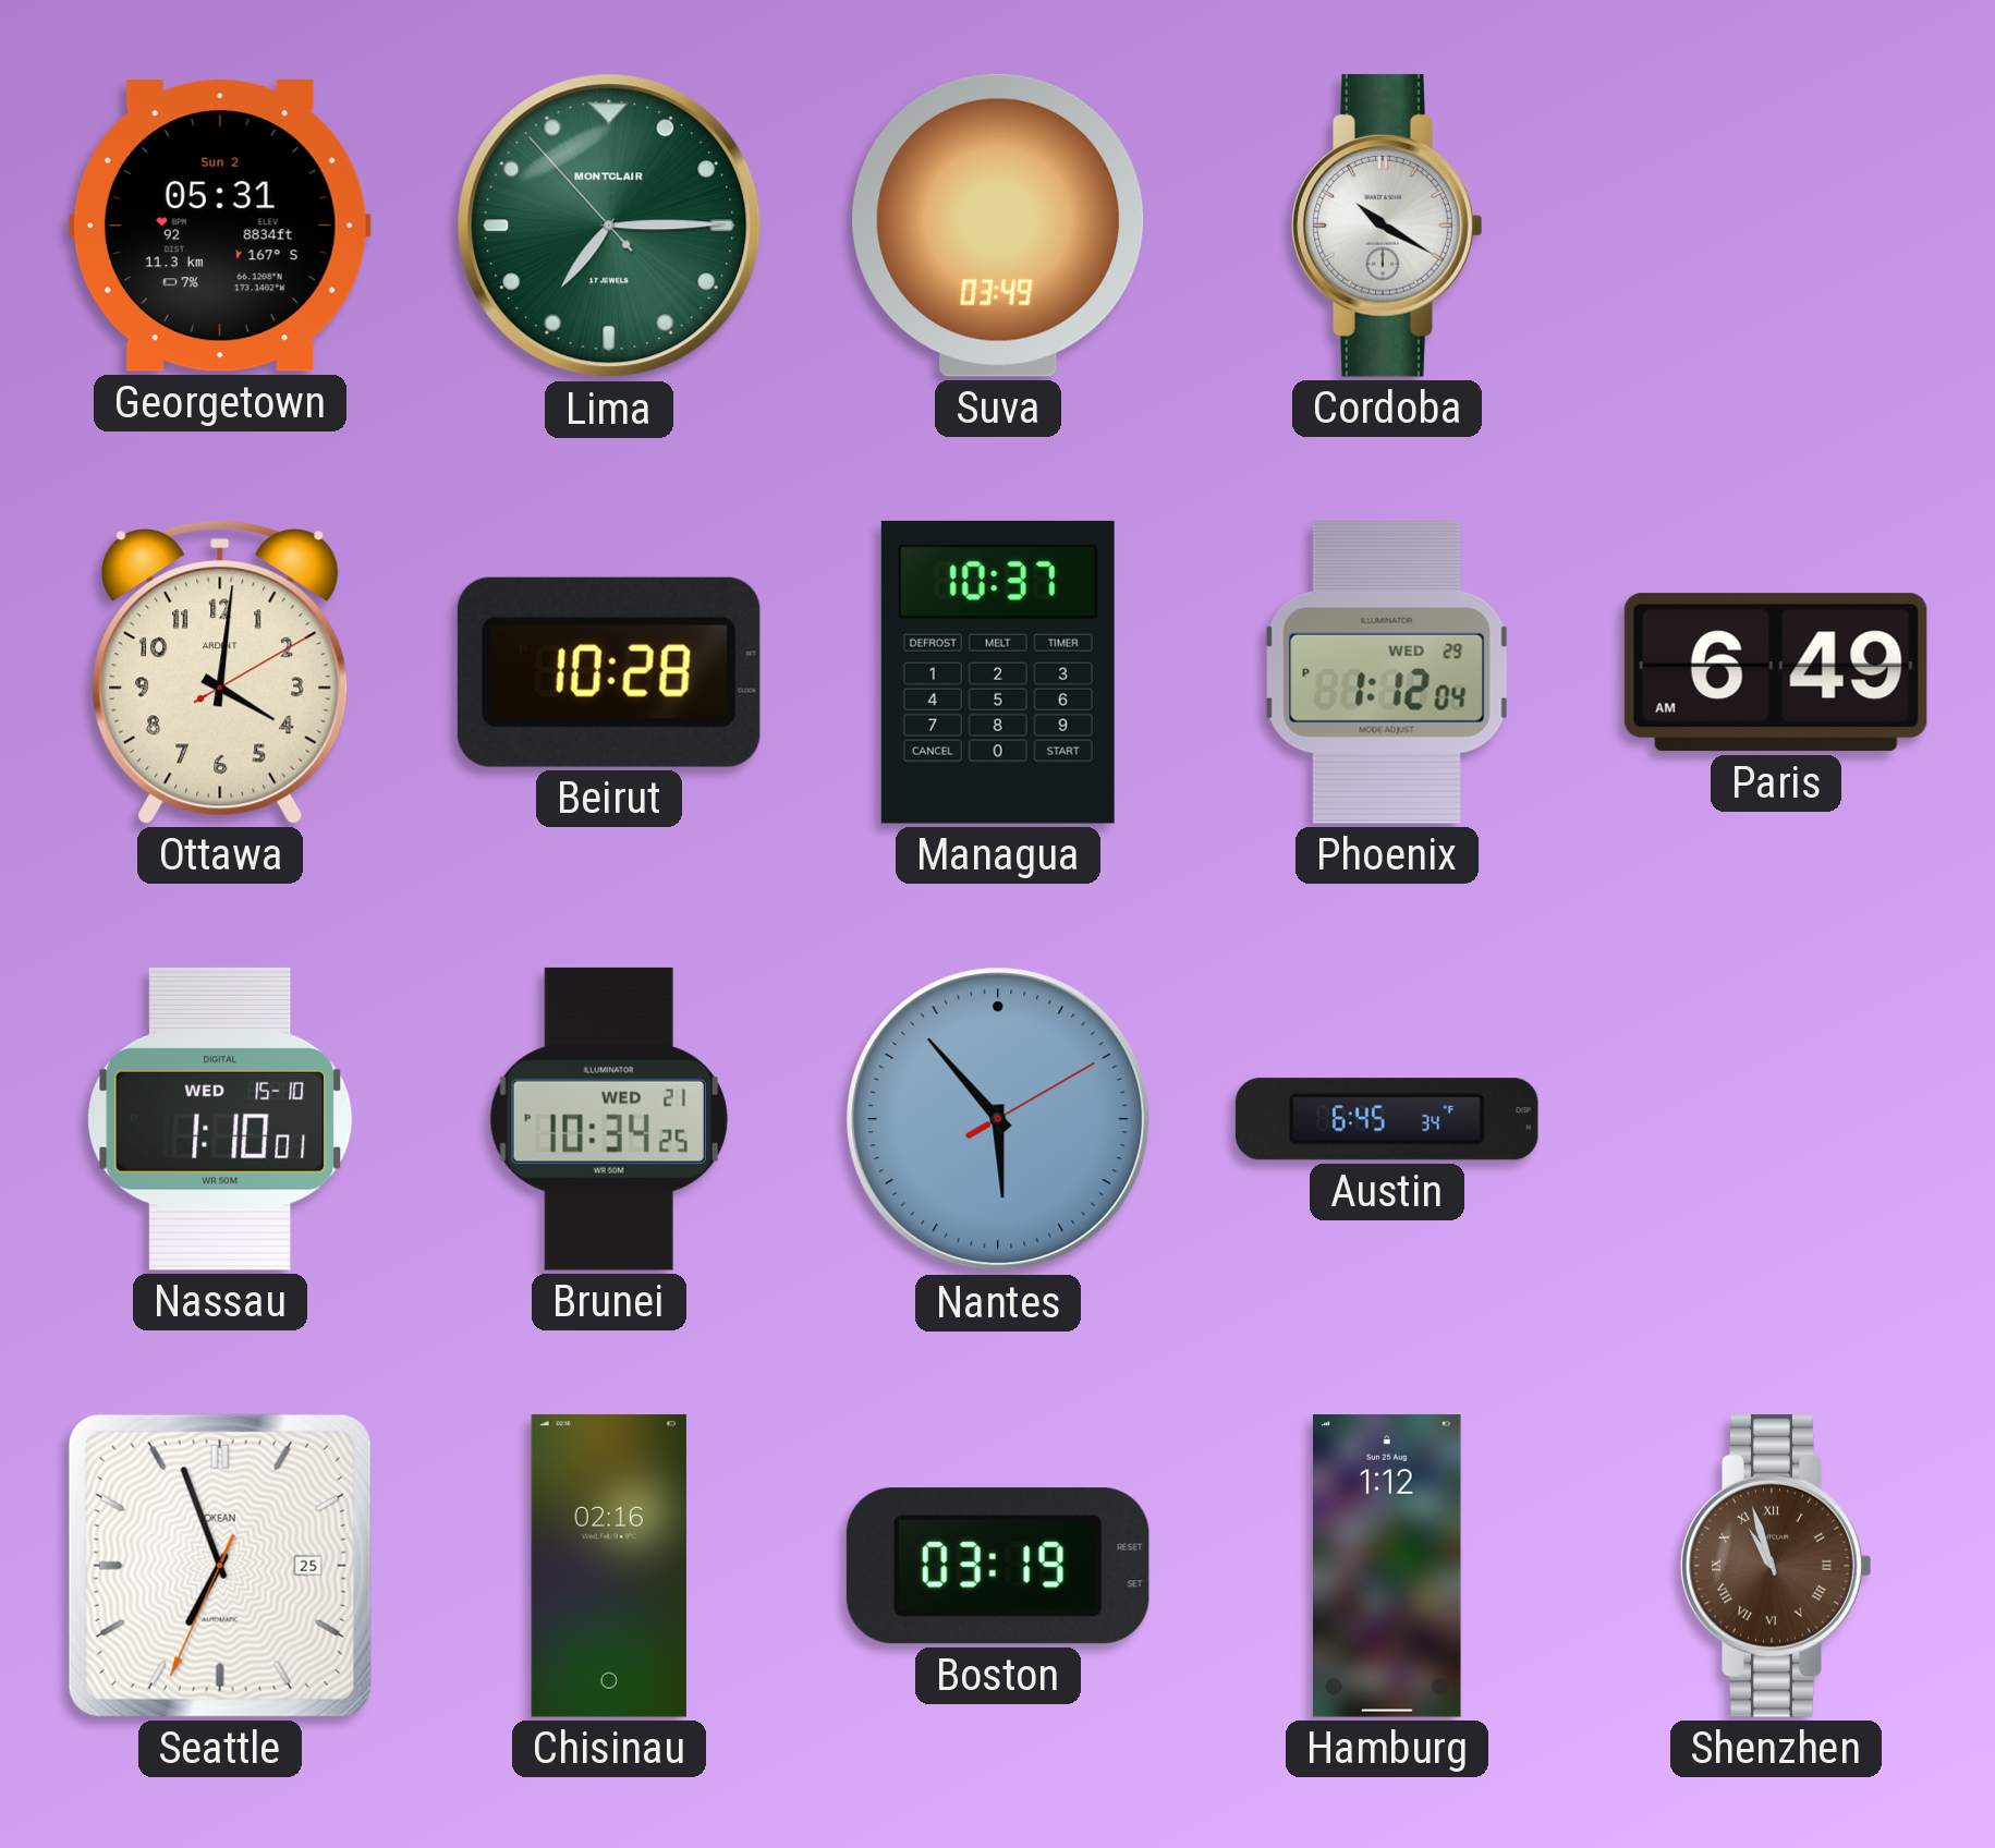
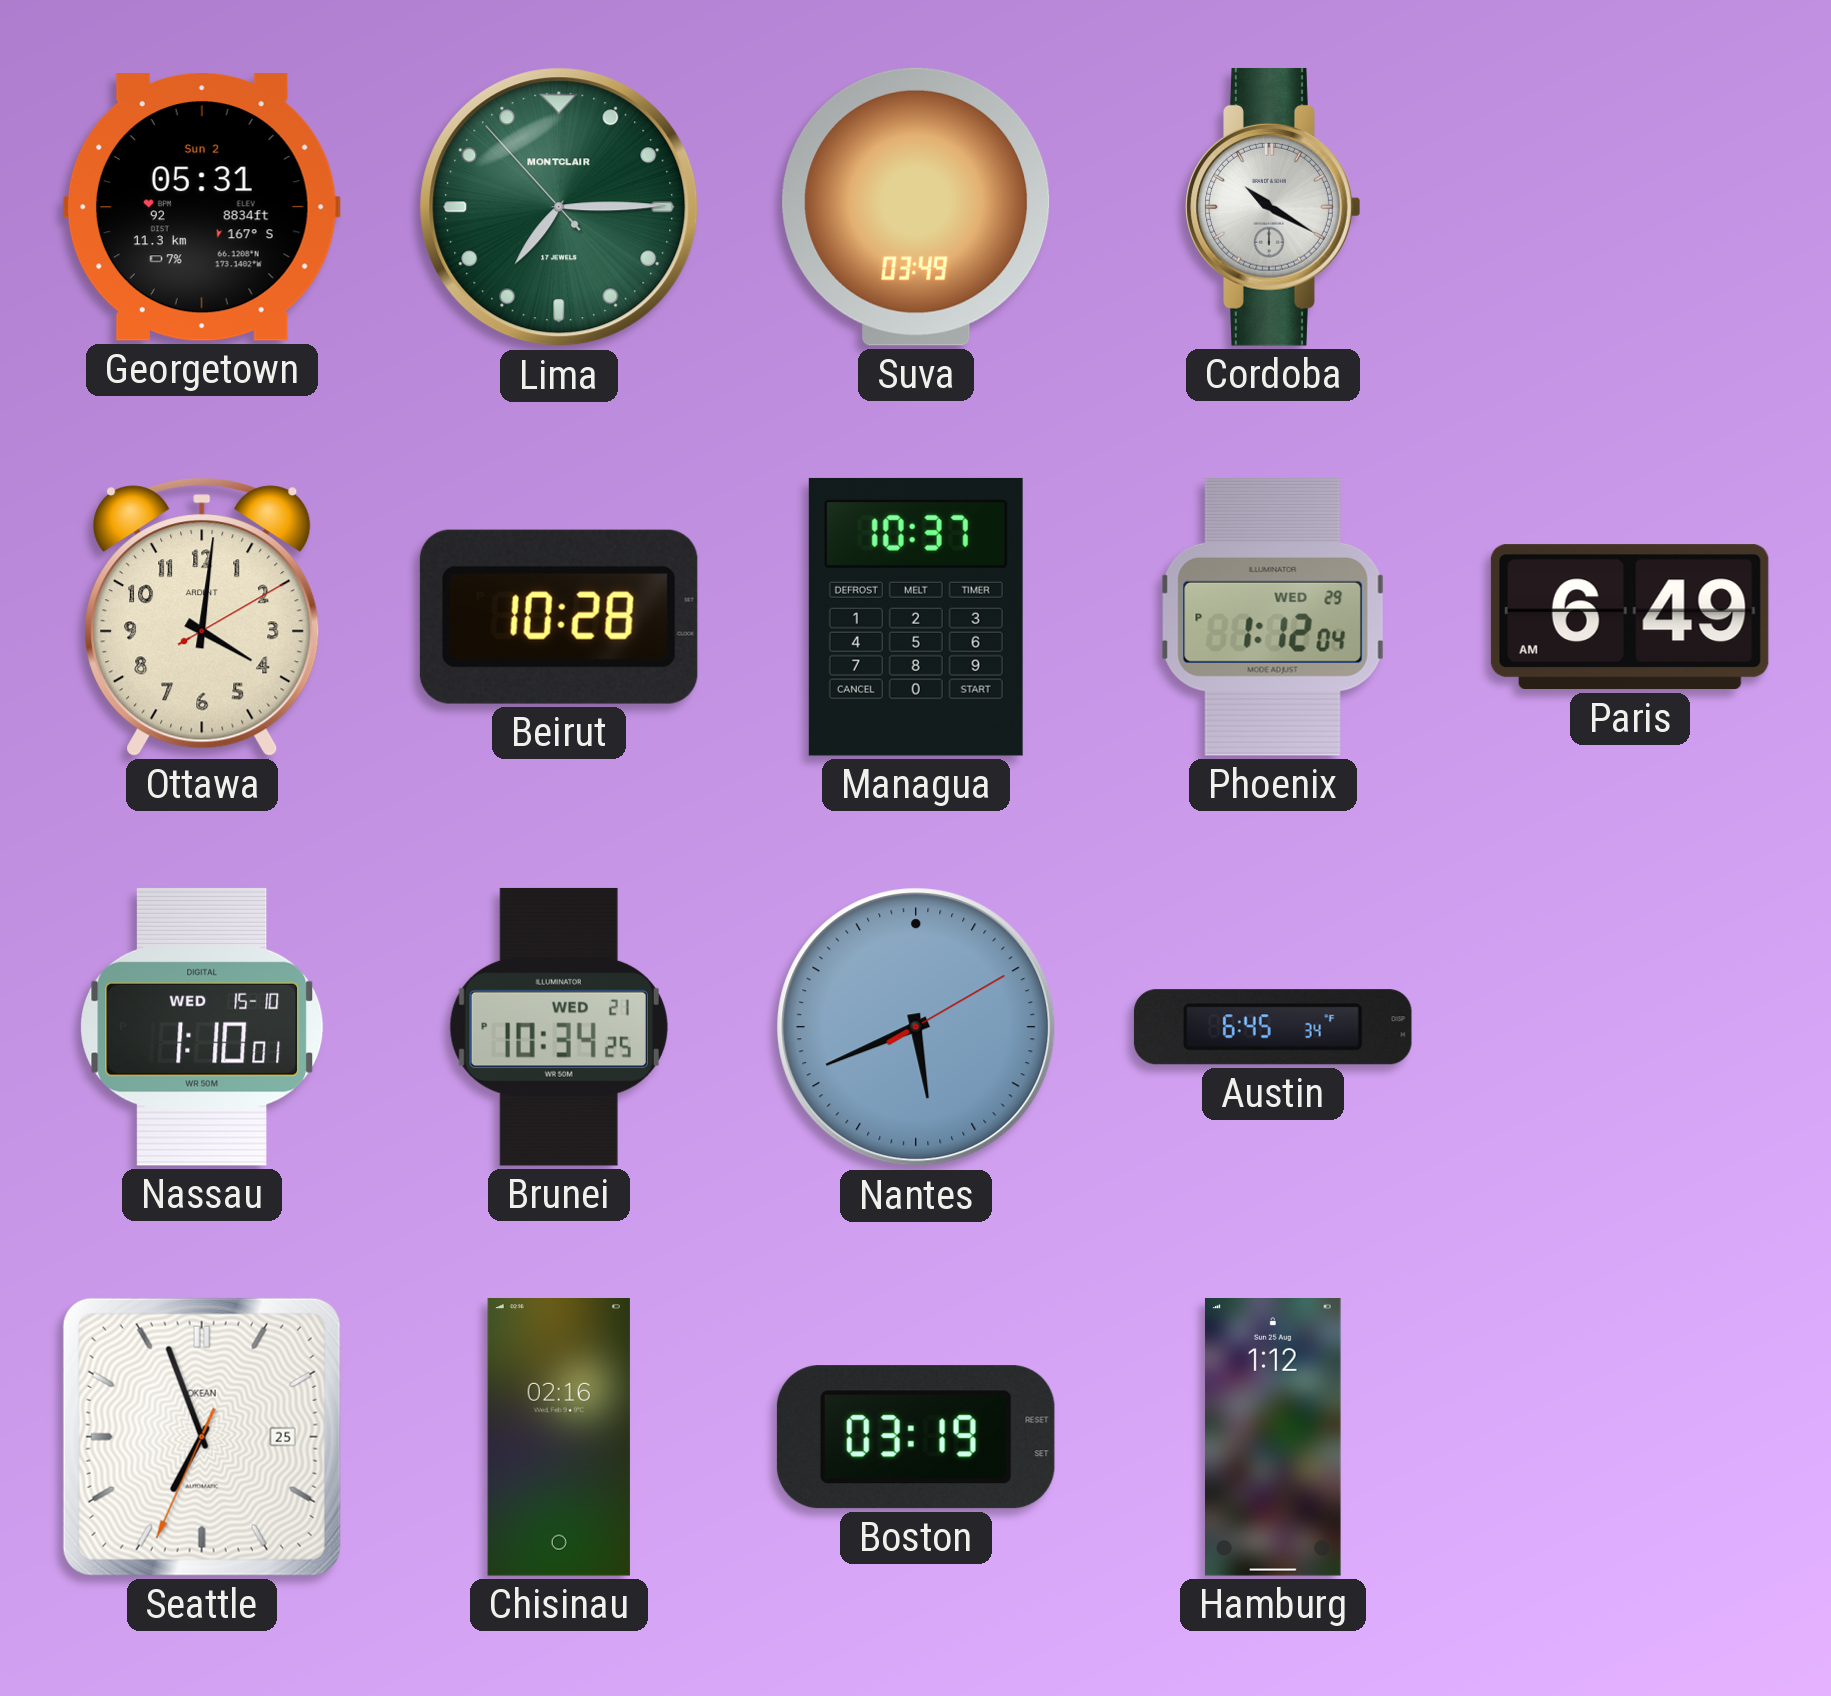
Nantes: 5:53 -> 5:41 (916, 1027)
Shenzhen: 10:57 -> none (1776, 1566)
